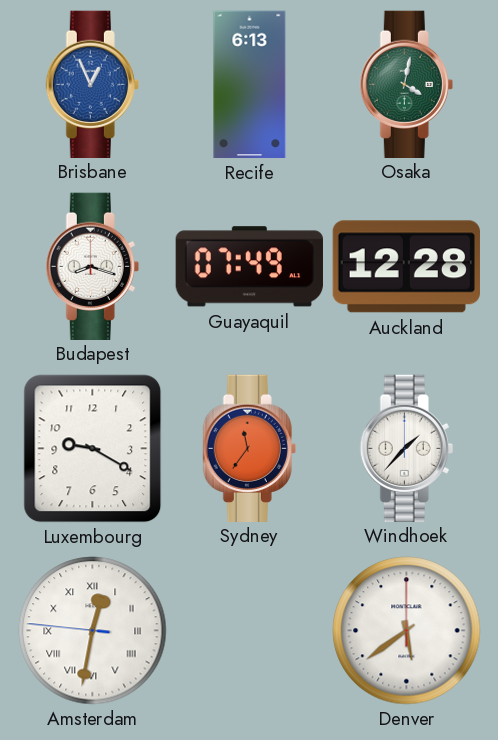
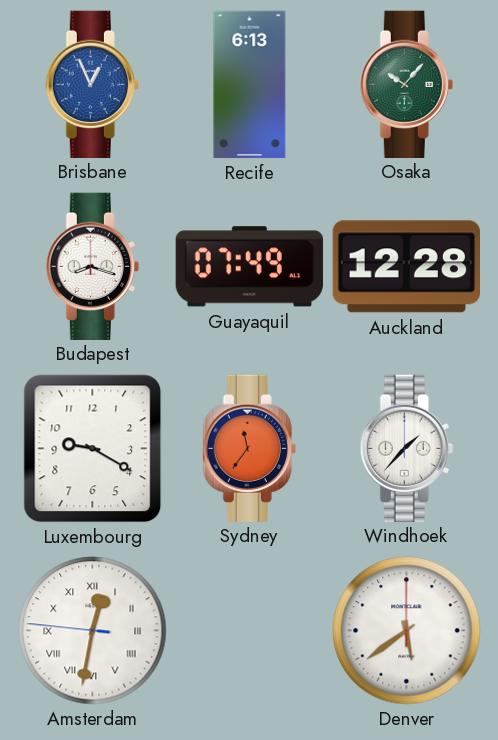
Osaka: 4:02 -> 10:07 (406, 84)
